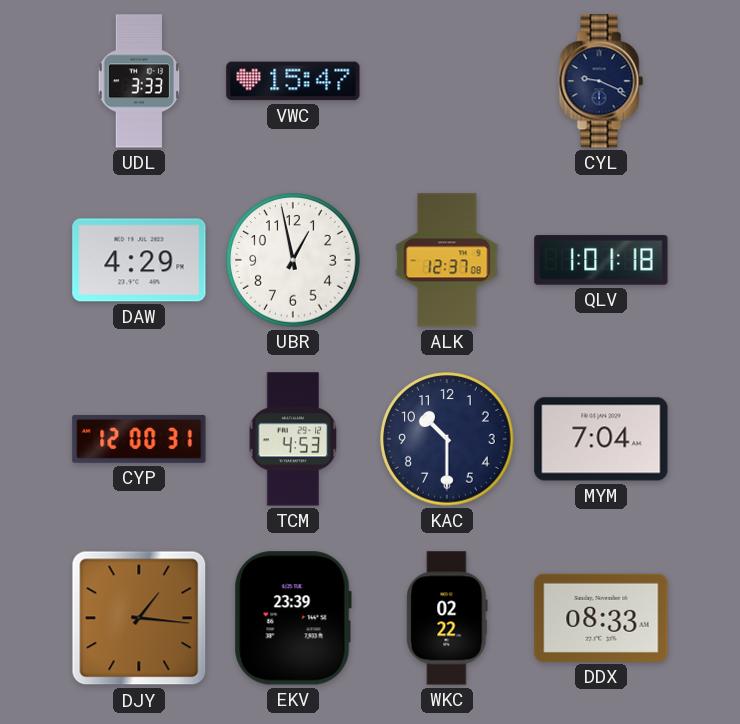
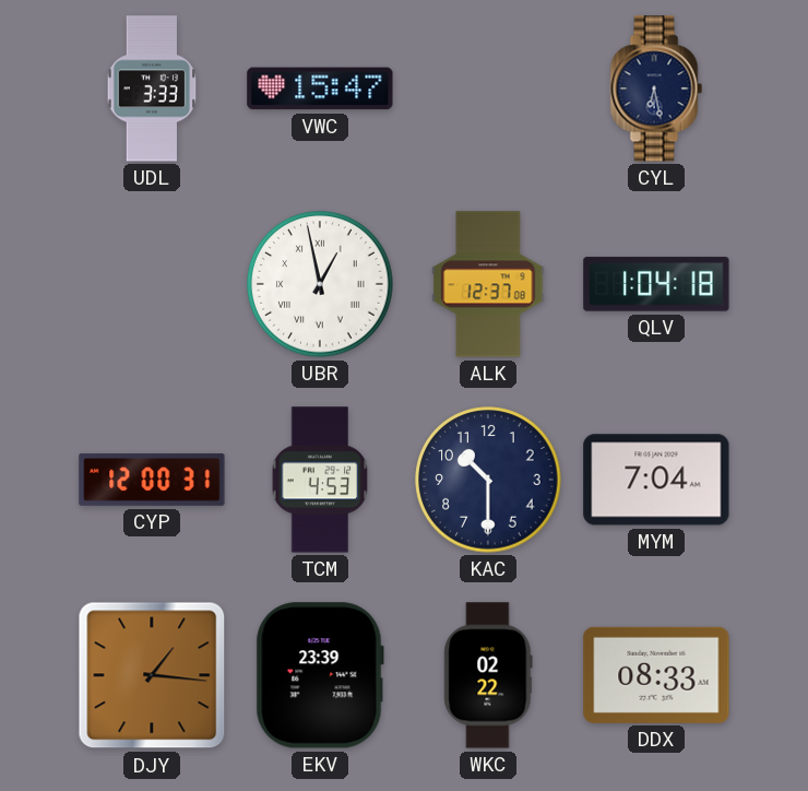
CYL: 9:19 -> 6:28 (656, 88)
DAW: 4:29 -> none (139, 260)
UBR numerals: Arabic -> Roman (320, 284)
QLV: 1:01 -> 1:04 (656, 284)
